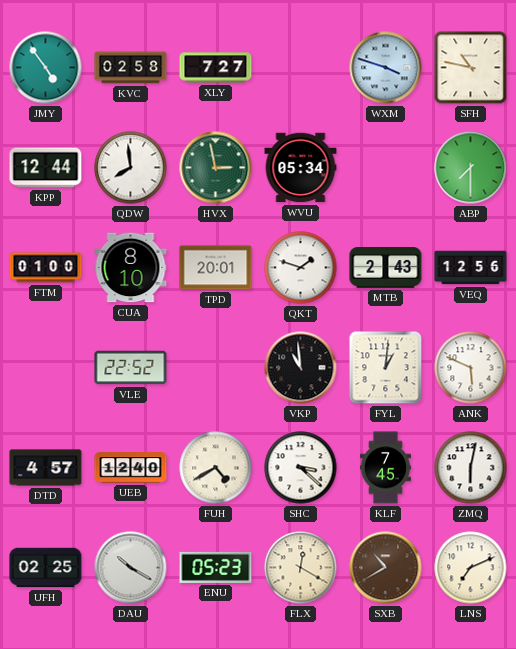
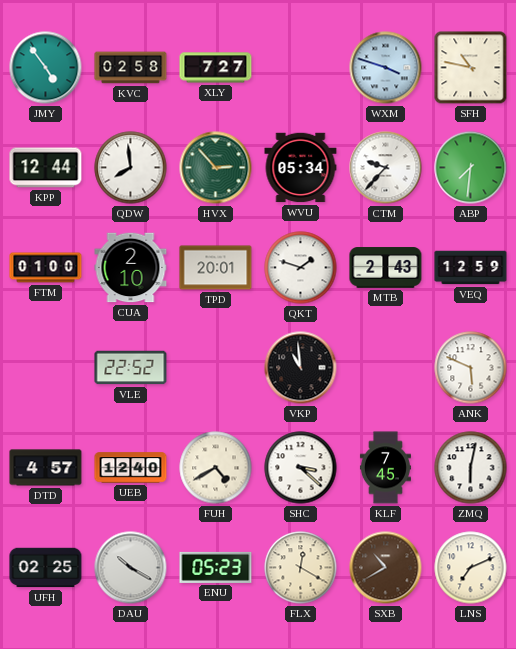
HVX: 2:58 -> 2:53 (216, 168)
CTM: none -> 9:37 (386, 168)
ABP: 7:30 -> 7:31 (471, 168)
CUA: 8:10 -> 2:10 (131, 268)
VEQ: 12:56 -> 12:59 (471, 268)
FYL: 1:01 -> none (386, 368)
